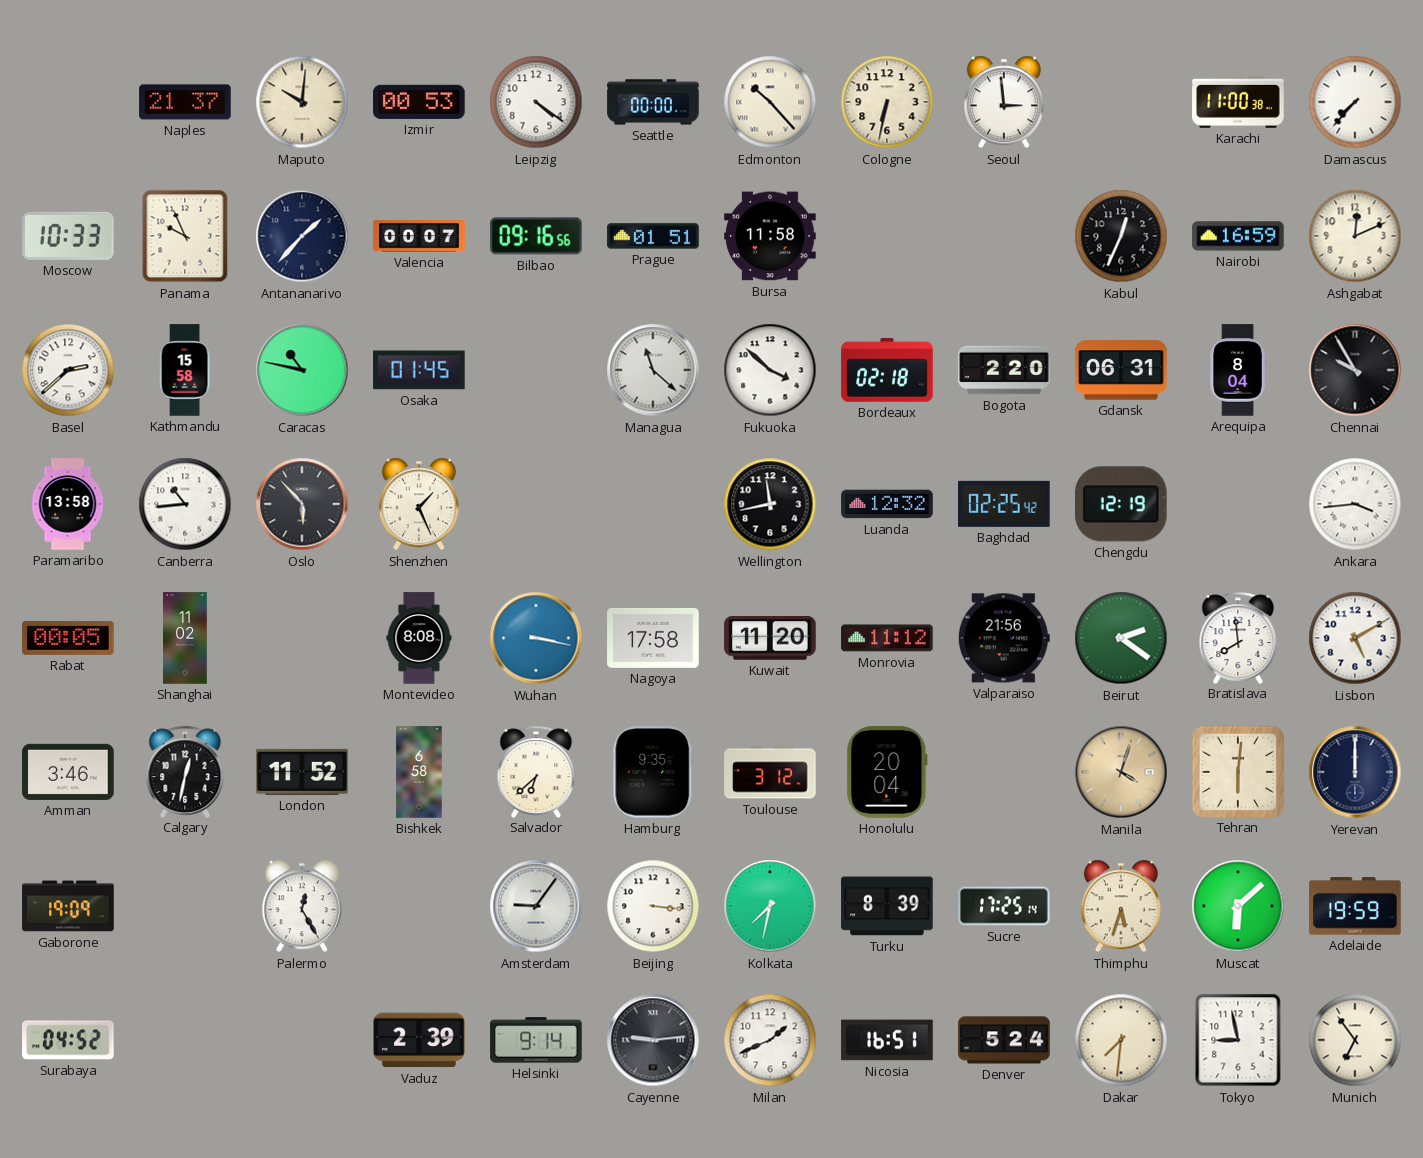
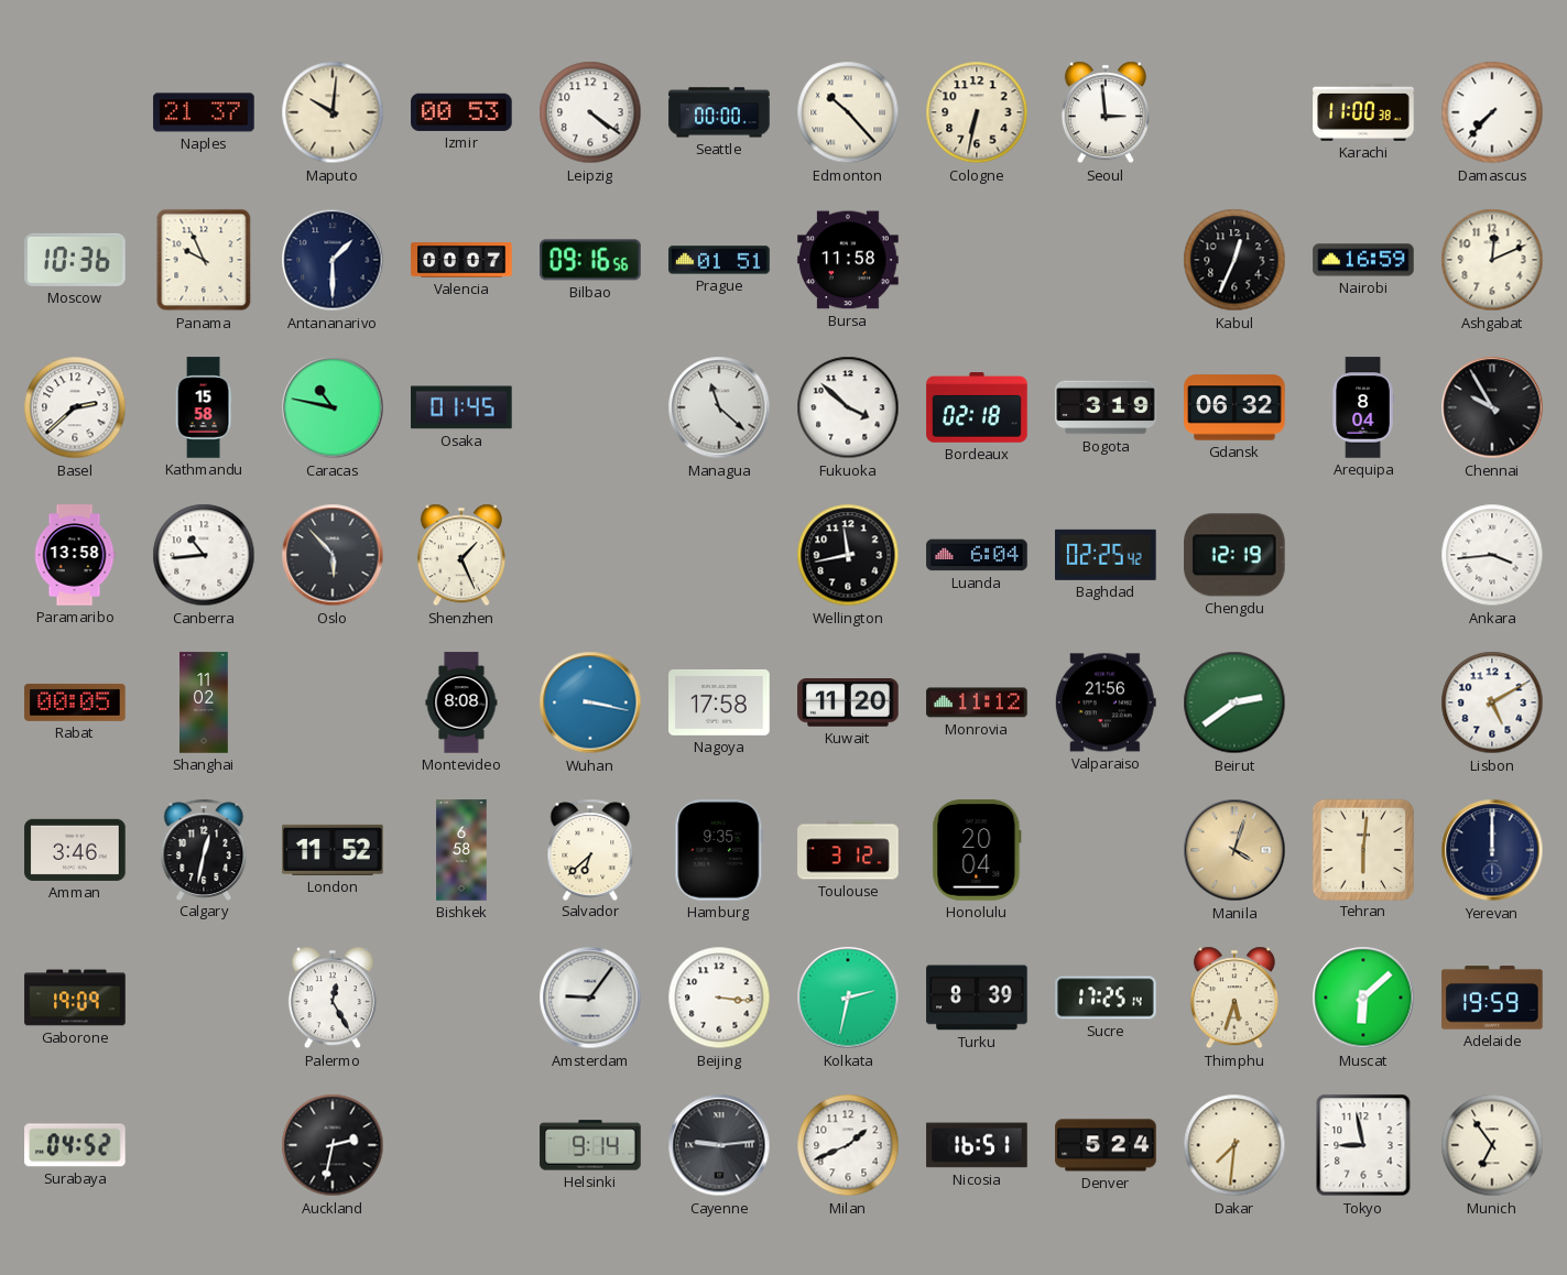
Moscow: 10:33 -> 10:36 (75, 260)
Antananarivo: 1:37 -> 1:30 (333, 260)
Bogota: 2:20 -> 3:19 (1106, 407)
Gdansk: 06:31 -> 06:32 (1234, 407)
Luanda: 12:32 -> 6:04 (977, 555)
Beirut: 2:21 -> 2:39 (1234, 702)
Bratislava: 7:59 -> none (1238, 637)
Kolkata: 7:32 -> 2:32 (848, 998)
Auckland: none -> 2:32 (333, 1145)
Vaduz: 2:39 -> none (419, 1040)
